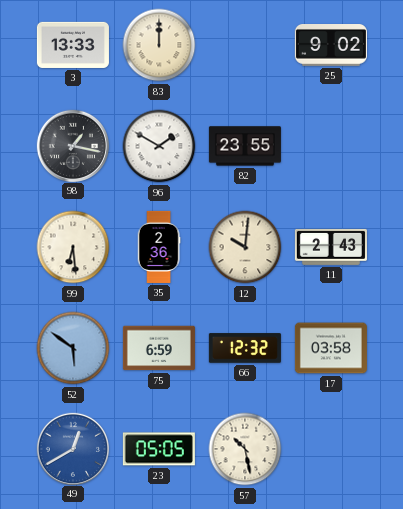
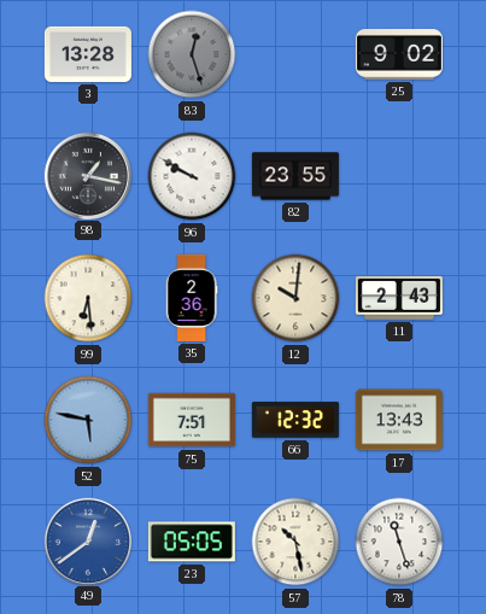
3: 13:33 -> 13:28 (88, 54)
83: 12:00 -> 12:27 (192, 54)
83 dial: cream -> grey (192, 54)
96: 1:50 -> 9:50 (192, 176)
52: 5:51 -> 5:47 (88, 420)
75: 6:59 -> 7:51 (192, 420)
17: 03:58 -> 13:43 (399, 420)
49: 12:40 -> 12:39 (87, 540)
78: none -> 11:27 (399, 542)
